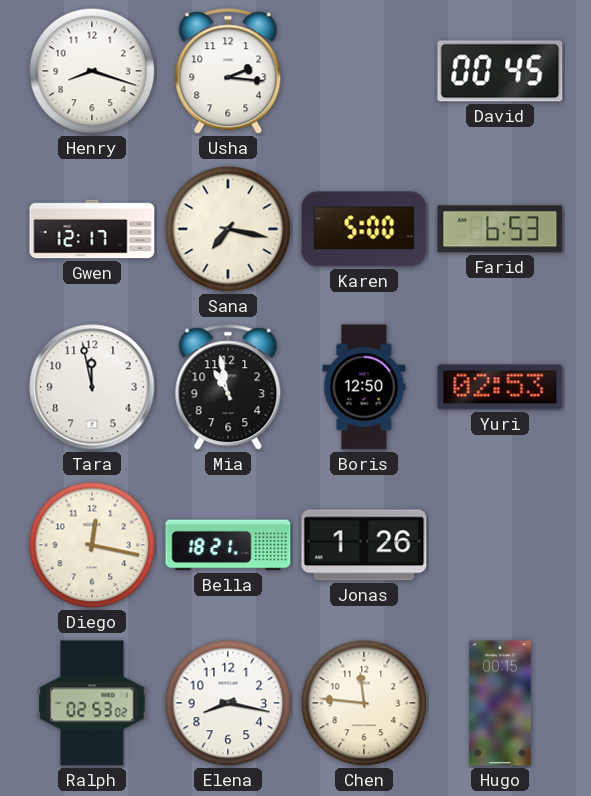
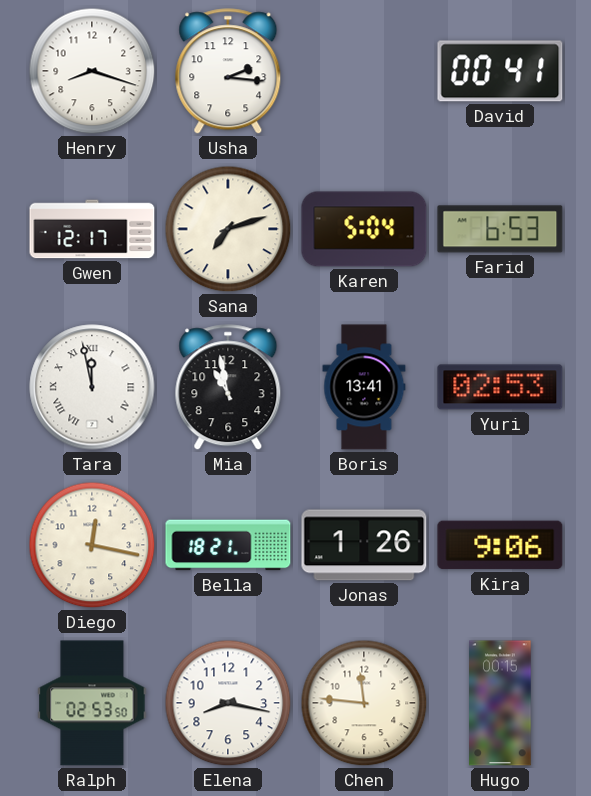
David: 00:45 -> 00:41 (500, 71)
Sana: 7:17 -> 7:12 (228, 229)
Karen: 5:00 -> 5:04 (364, 229)
Tara numerals: Arabic -> Roman (92, 387)
Boris: 12:50 -> 13:41 (364, 387)
Kira: none -> 9:06 (500, 545)
Ralph: 02:53:02 -> 02:53:50 (92, 703)
